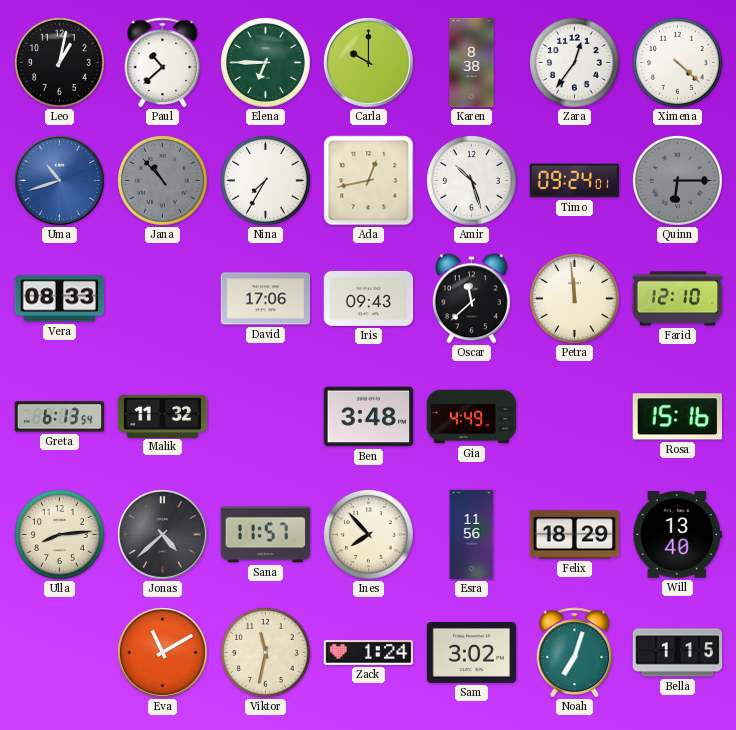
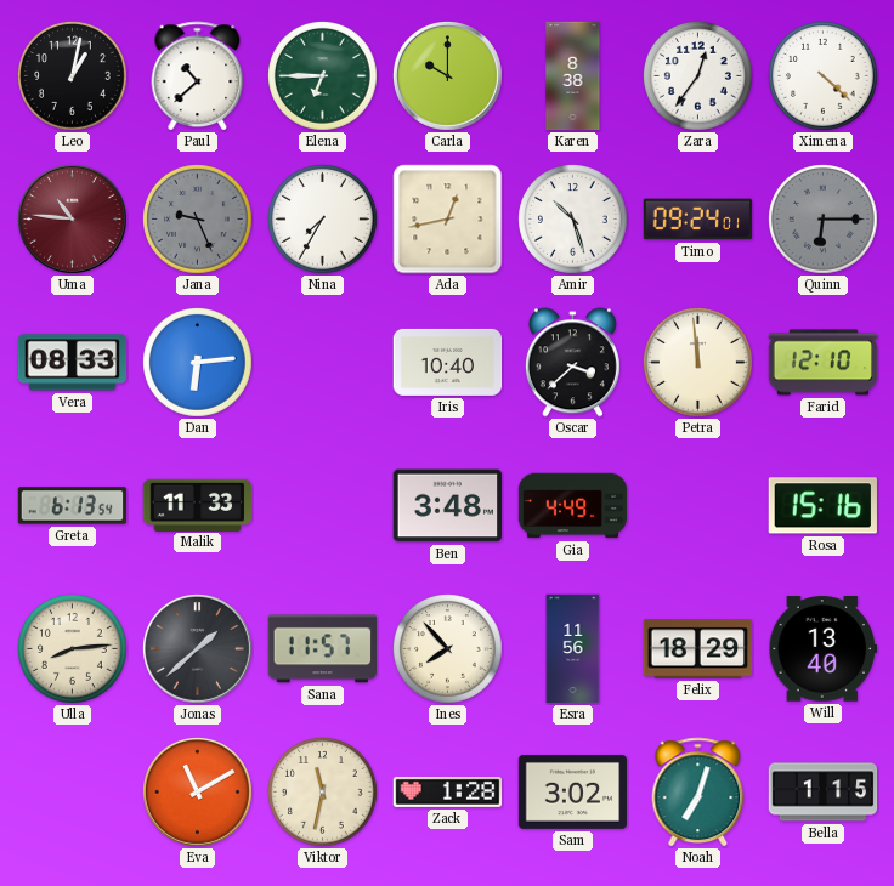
Uma: 10:42 -> 10:46 (73, 220)
Uma dial: blue -> burgundy (73, 220)
Jana: 10:53 -> 9:26 (198, 220)
Dan: none -> 6:14 (198, 363)
David: 17:06 -> none (266, 299)
Iris: 09:43 -> 10:40 (448, 362)
Oscar: 11:38 -> 3:38 (572, 363)
Malik: 11:32 -> 11:33 (198, 505)
Jonas: 4:38 -> 1:38 (198, 649)
Zack: 1:24 -> 1:28 (448, 791)
